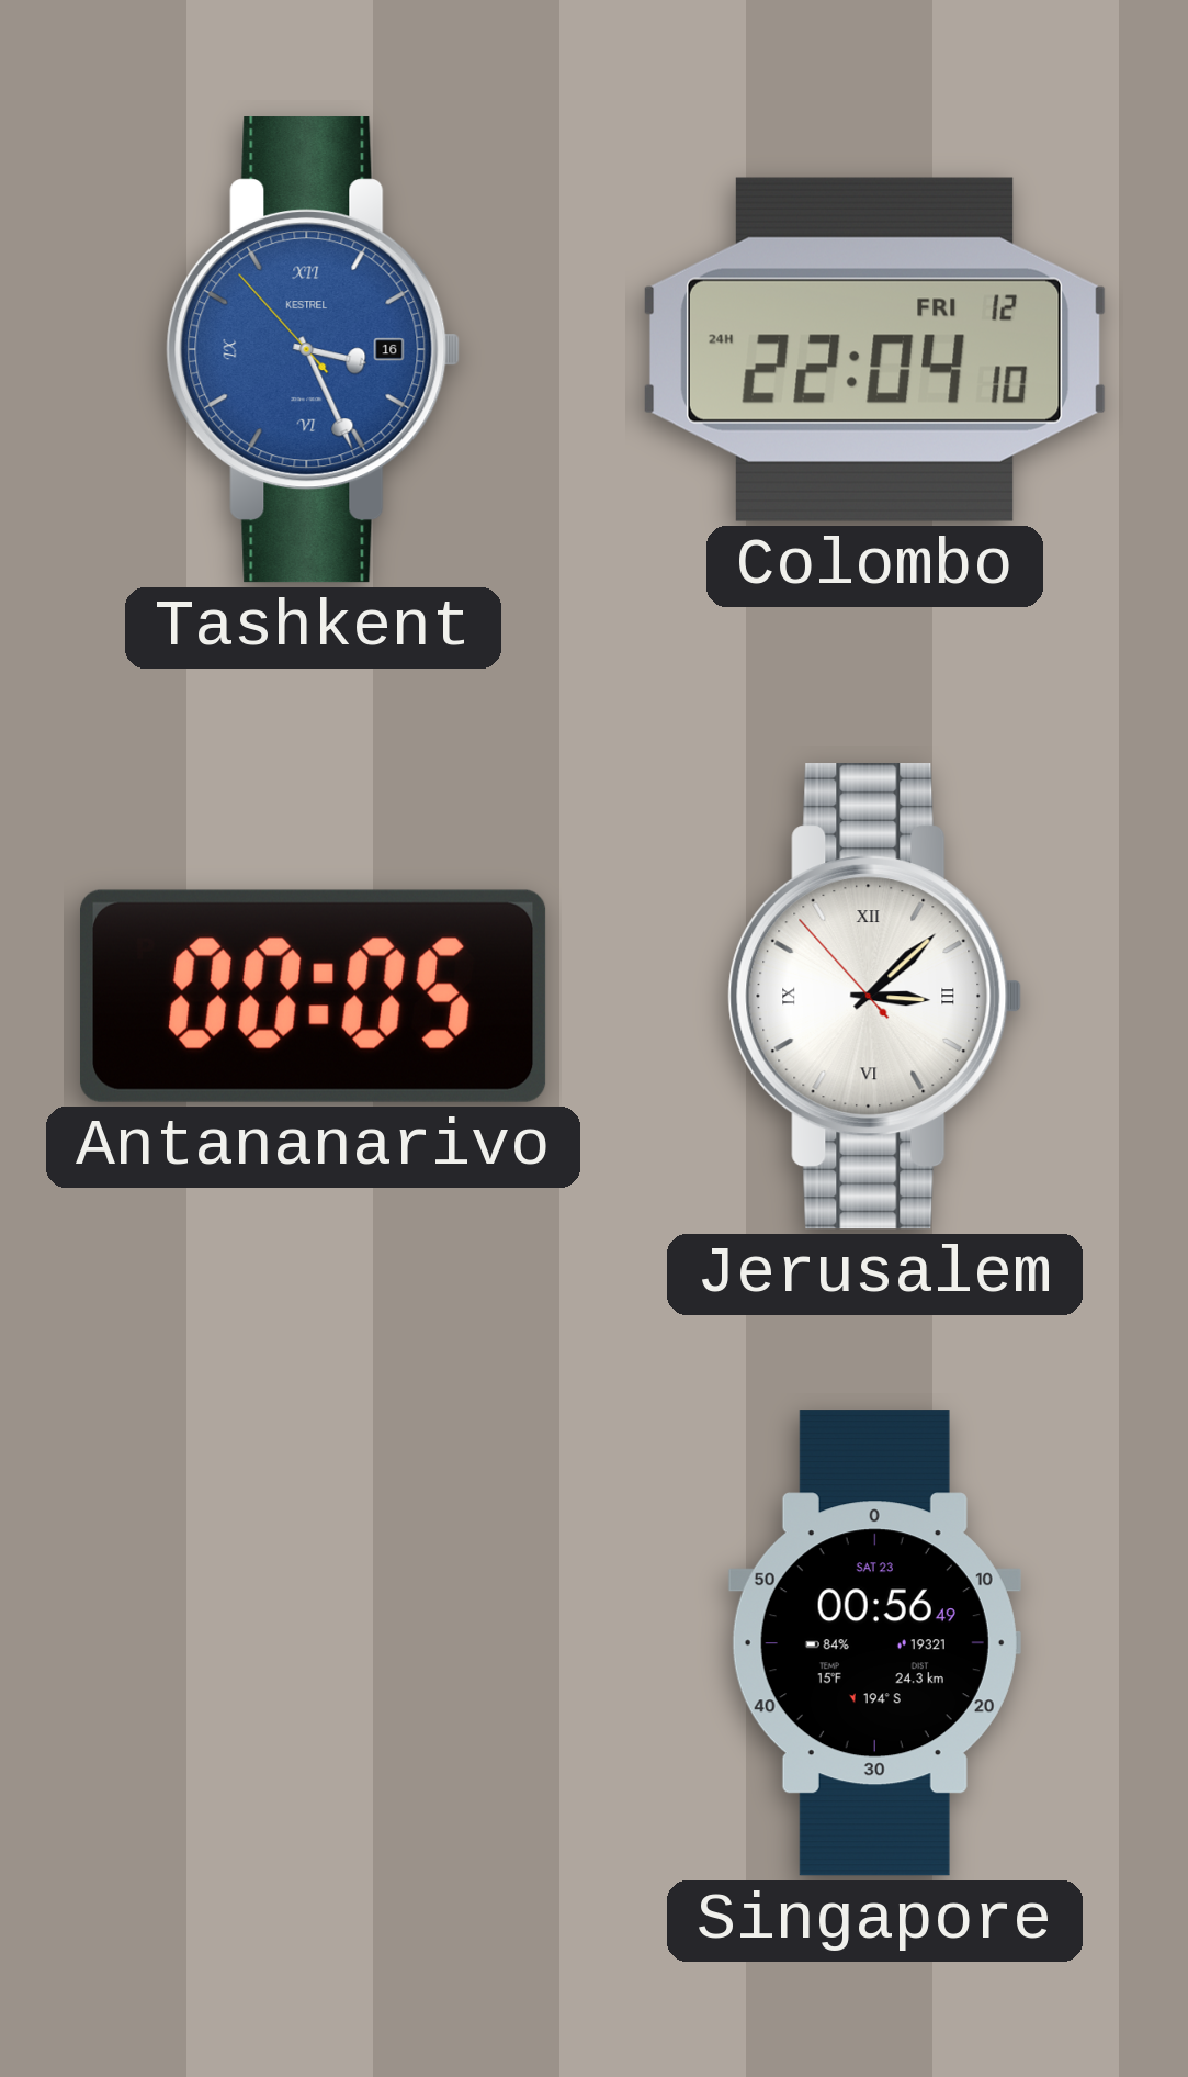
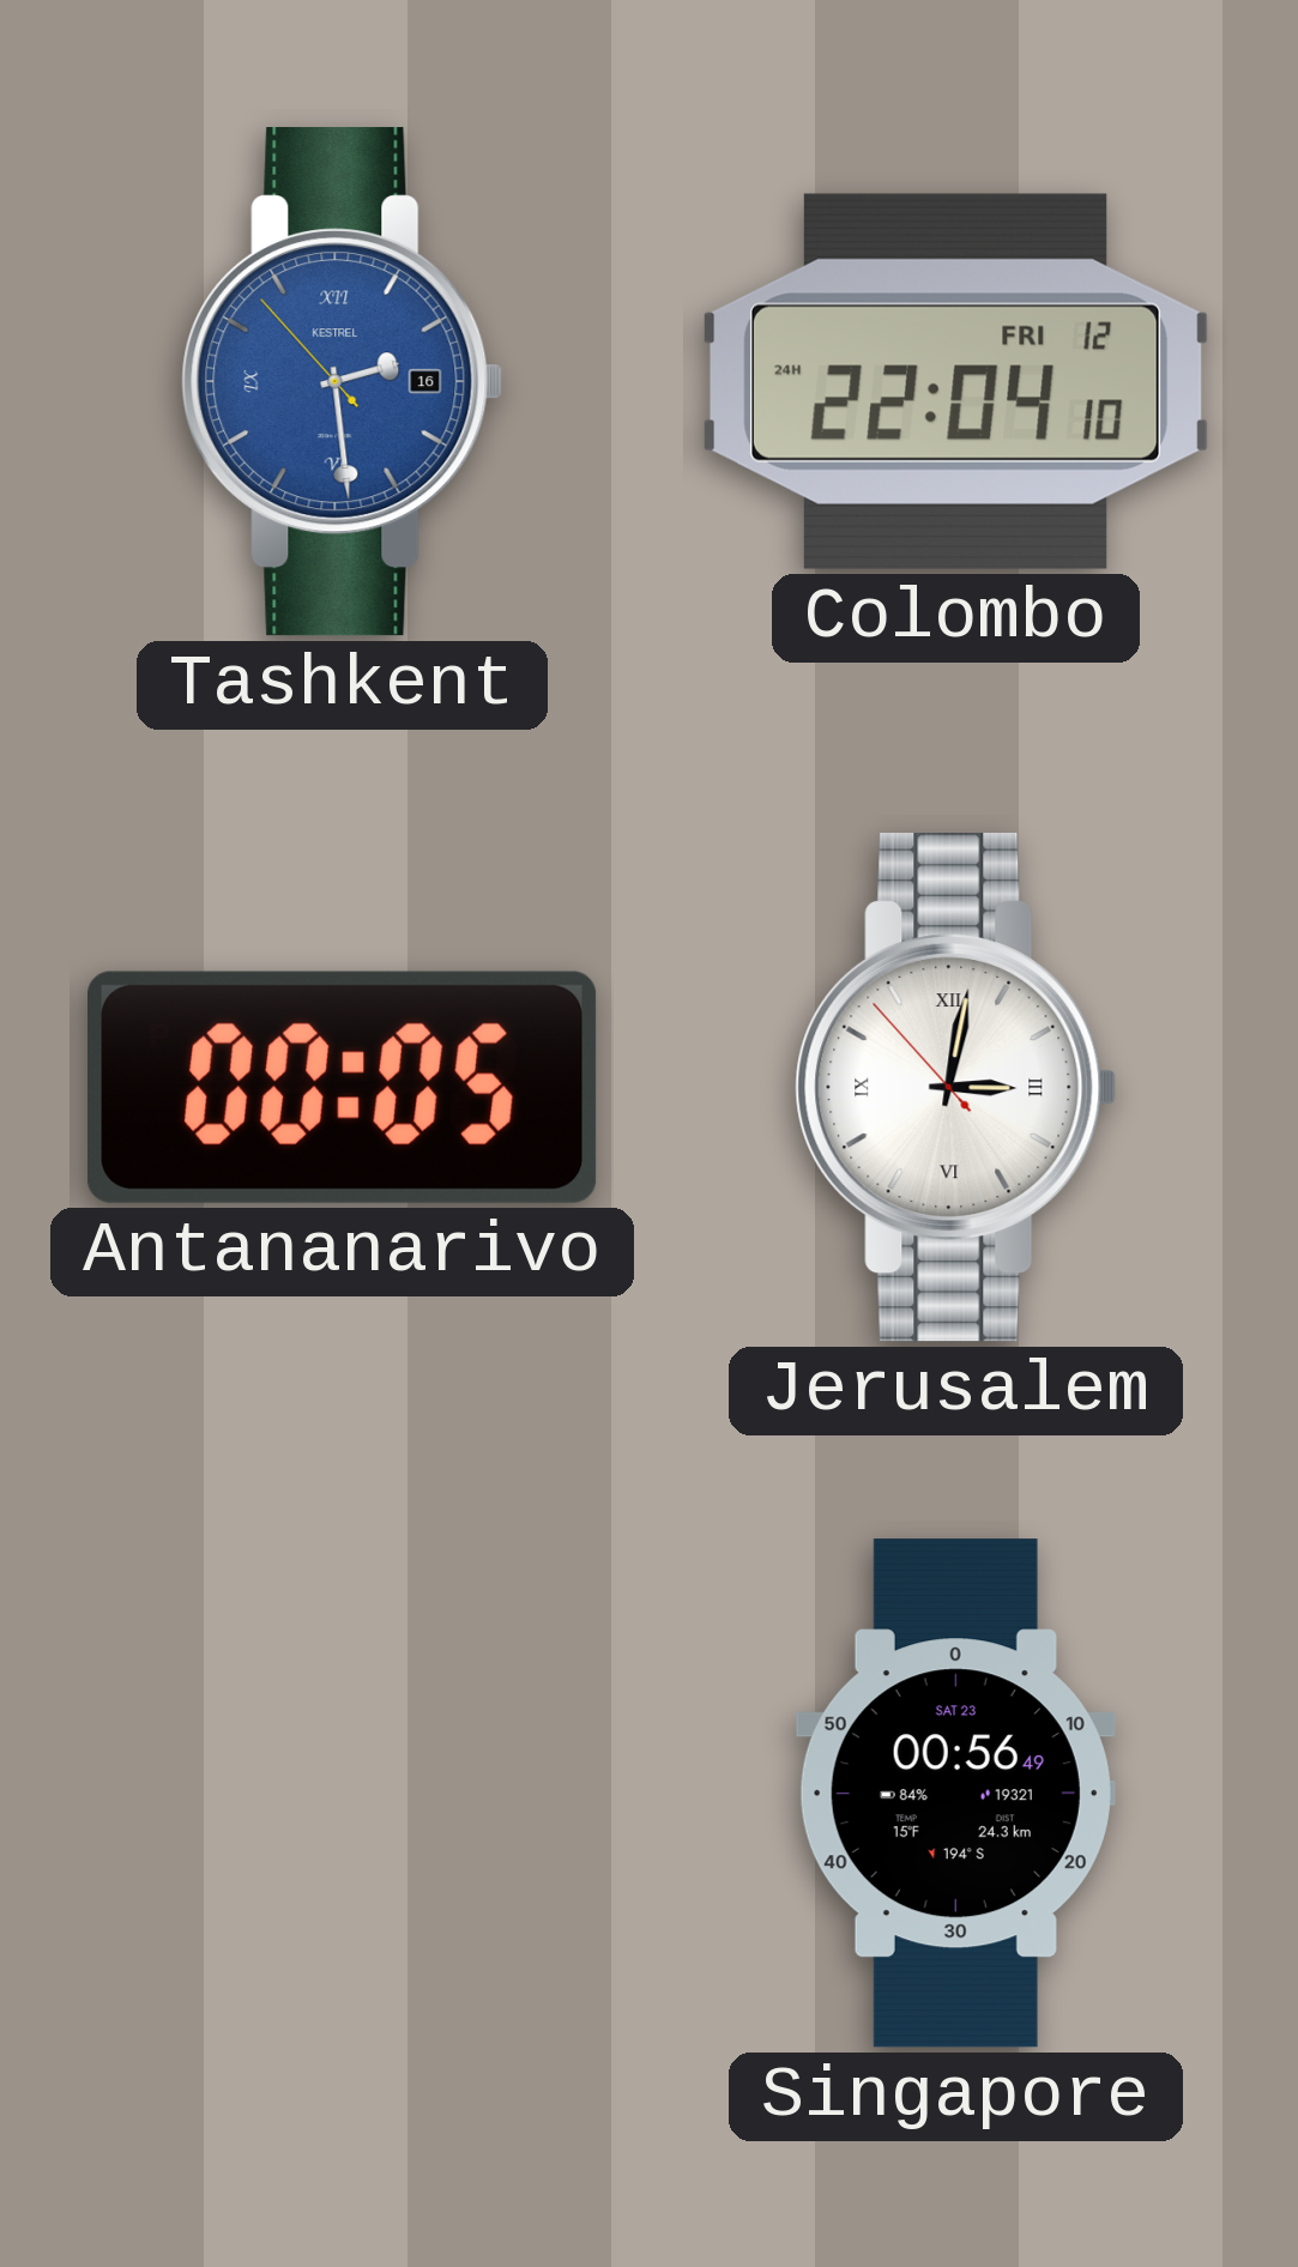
Tashkent: 3:25 -> 2:28 (343, 382)
Jerusalem: 3:07 -> 3:01 (956, 1088)
